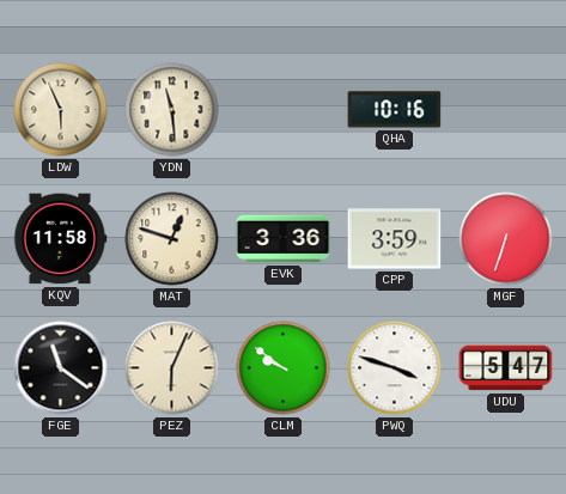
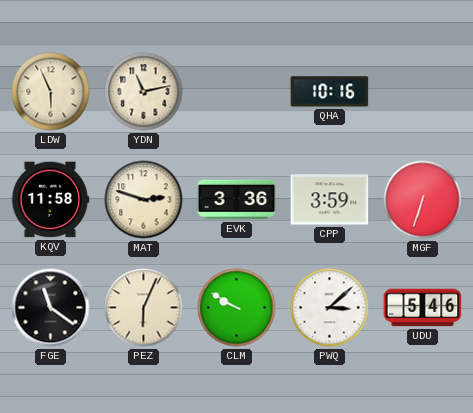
YDN: 11:29 -> 11:13 (144, 92)
MAT: 12:48 -> 2:48 (144, 200)
CLM: 9:51 -> 9:50 (237, 308)
PWQ: 3:48 -> 3:08 (330, 308)
UDU: 5:47 -> 5:46 (423, 308)
